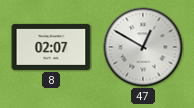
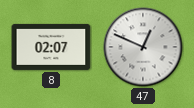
47: 12:50 -> 12:49 (143, 47)
